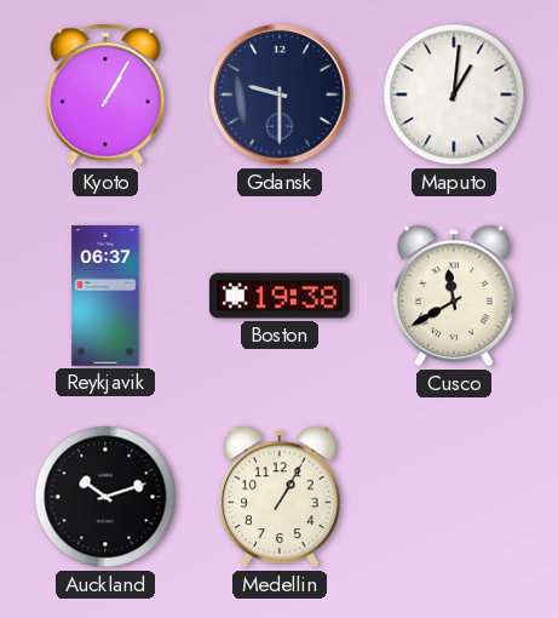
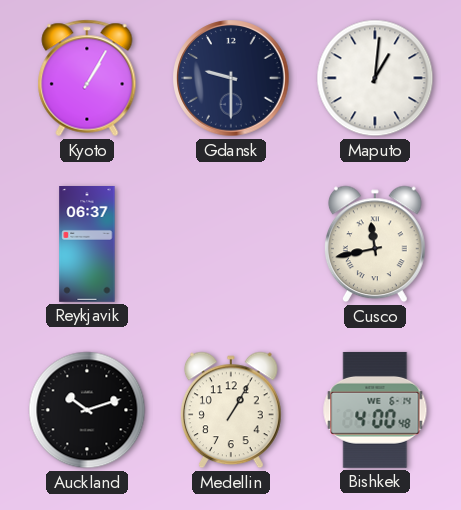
Boston: 19:38 -> none (280, 296)
Cusco: 11:40 -> 11:43 (375, 244)
Bishkek: none -> 4:00 (375, 410)
